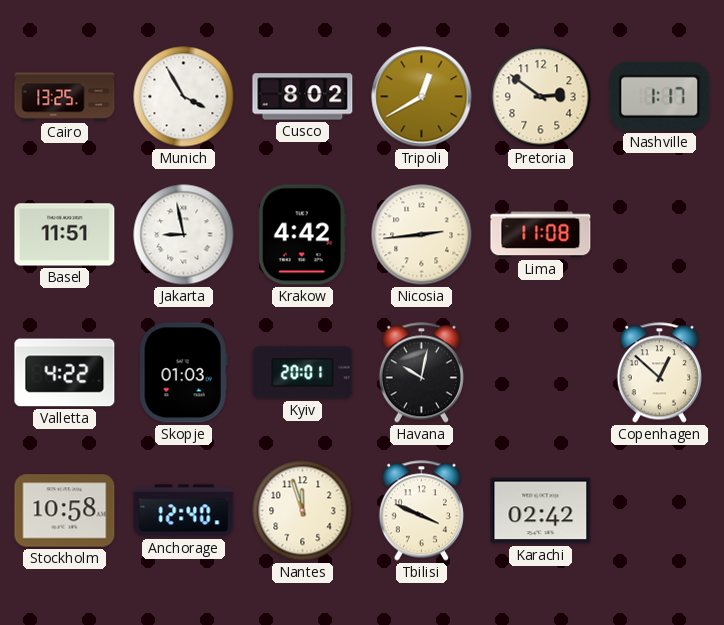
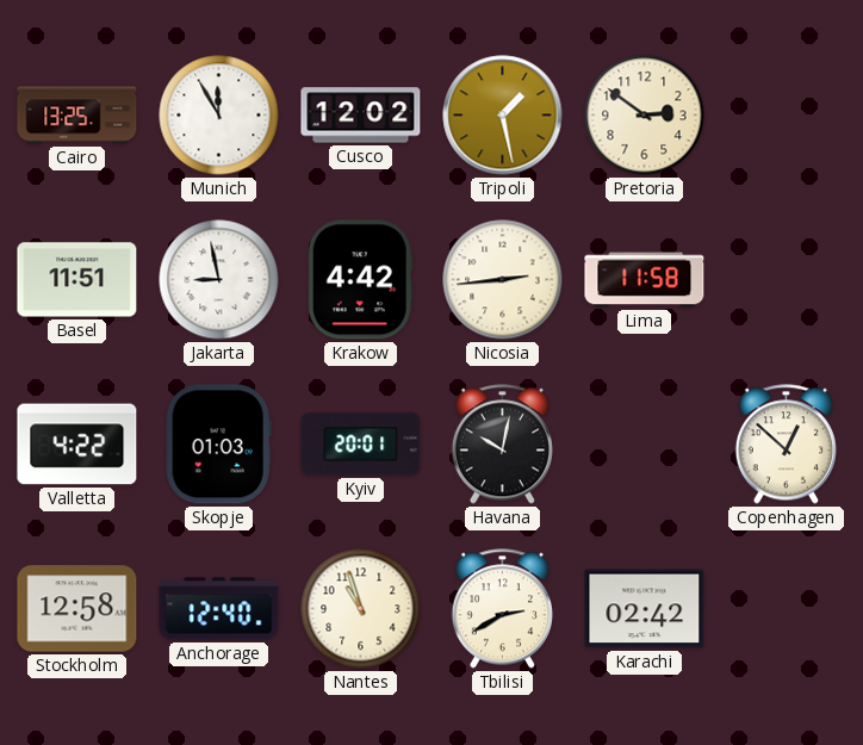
Munich: 3:55 -> 11:55 (219, 116)
Cusco: 8:02 -> 12:02 (361, 116)
Tripoli: 12:40 -> 1:28 (503, 116)
Nashville: 1:17 -> none (660, 96)
Lima: 11:08 -> 11:58 (645, 280)
Stockholm: 10:58 -> 12:58 (77, 609)
Nantes: 11:57 -> 10:57 (361, 609)
Tbilisi: 3:49 -> 2:40 (502, 609)
